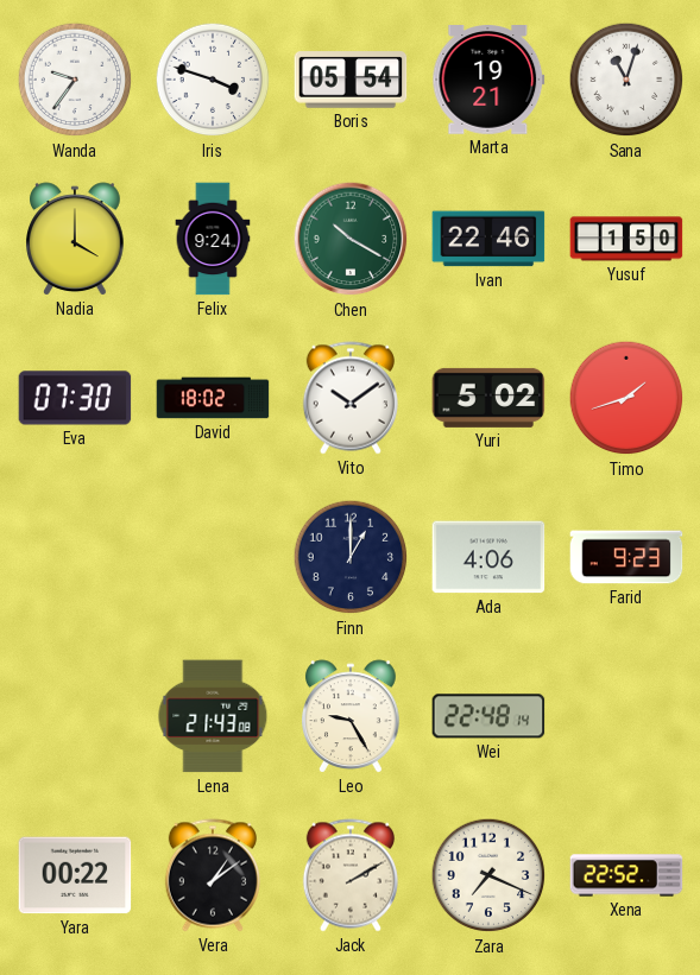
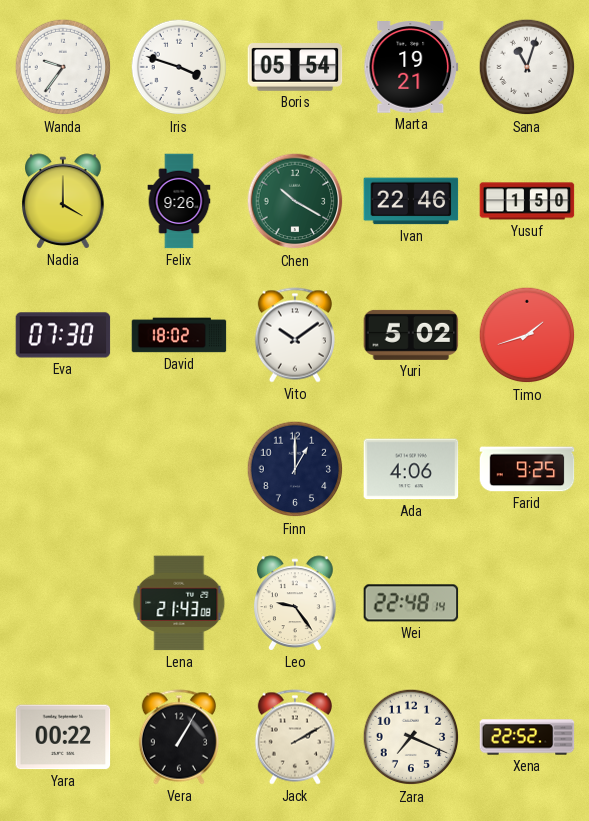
Felix: 9:24 -> 9:26 (179, 201)
Farid: 9:23 -> 9:25 (527, 469)
Leo: 9:25 -> 9:24 (296, 603)
Vera: 1:09 -> 1:05 (179, 737)
